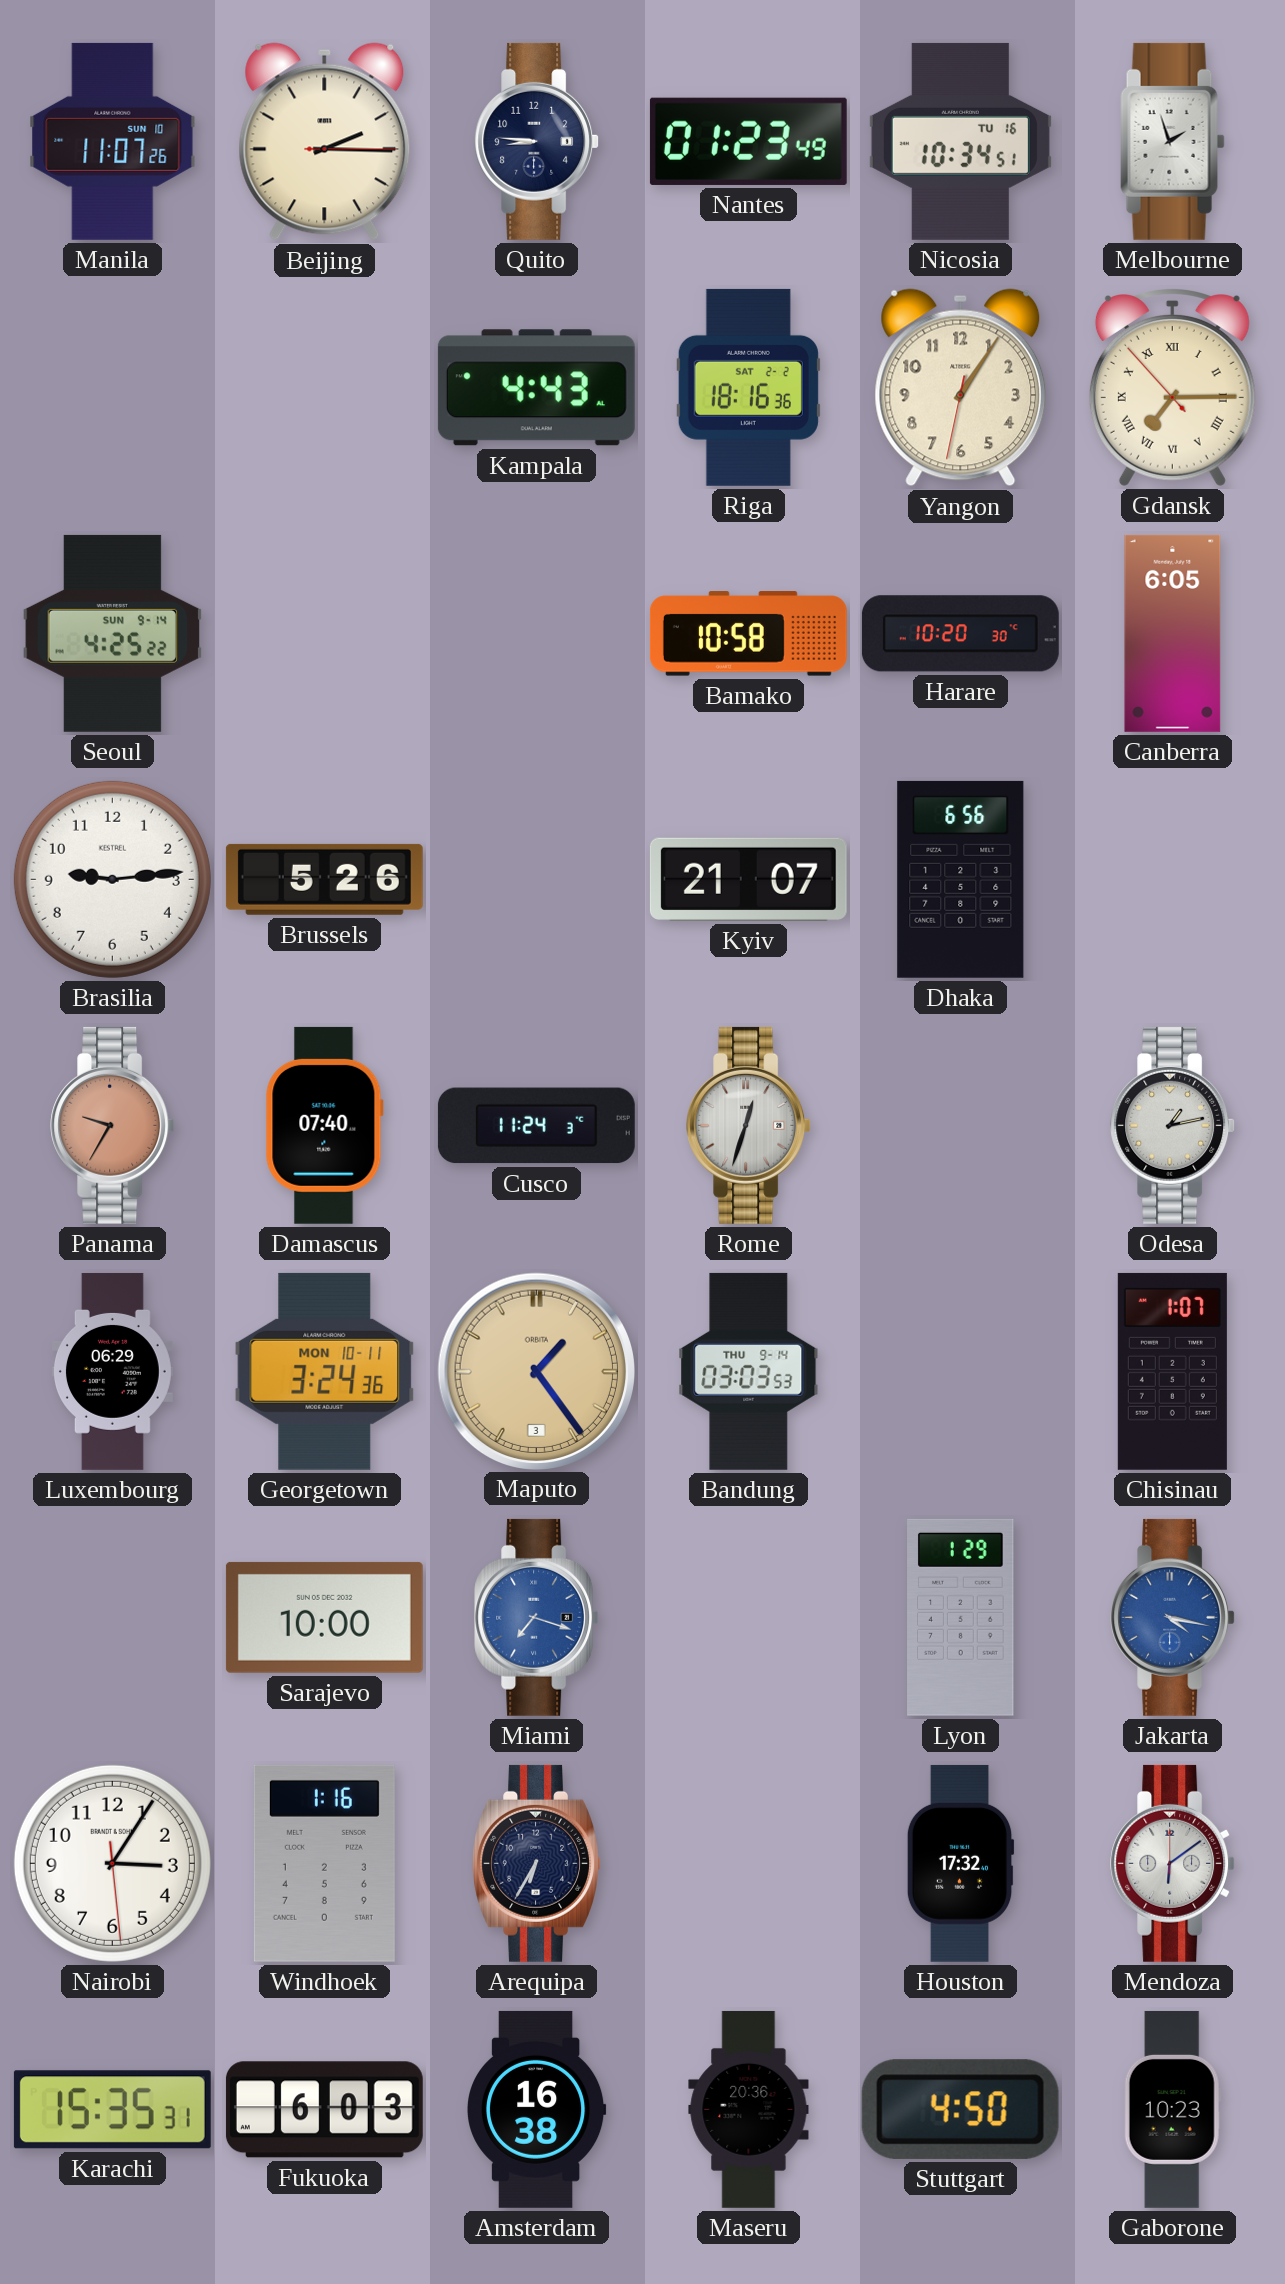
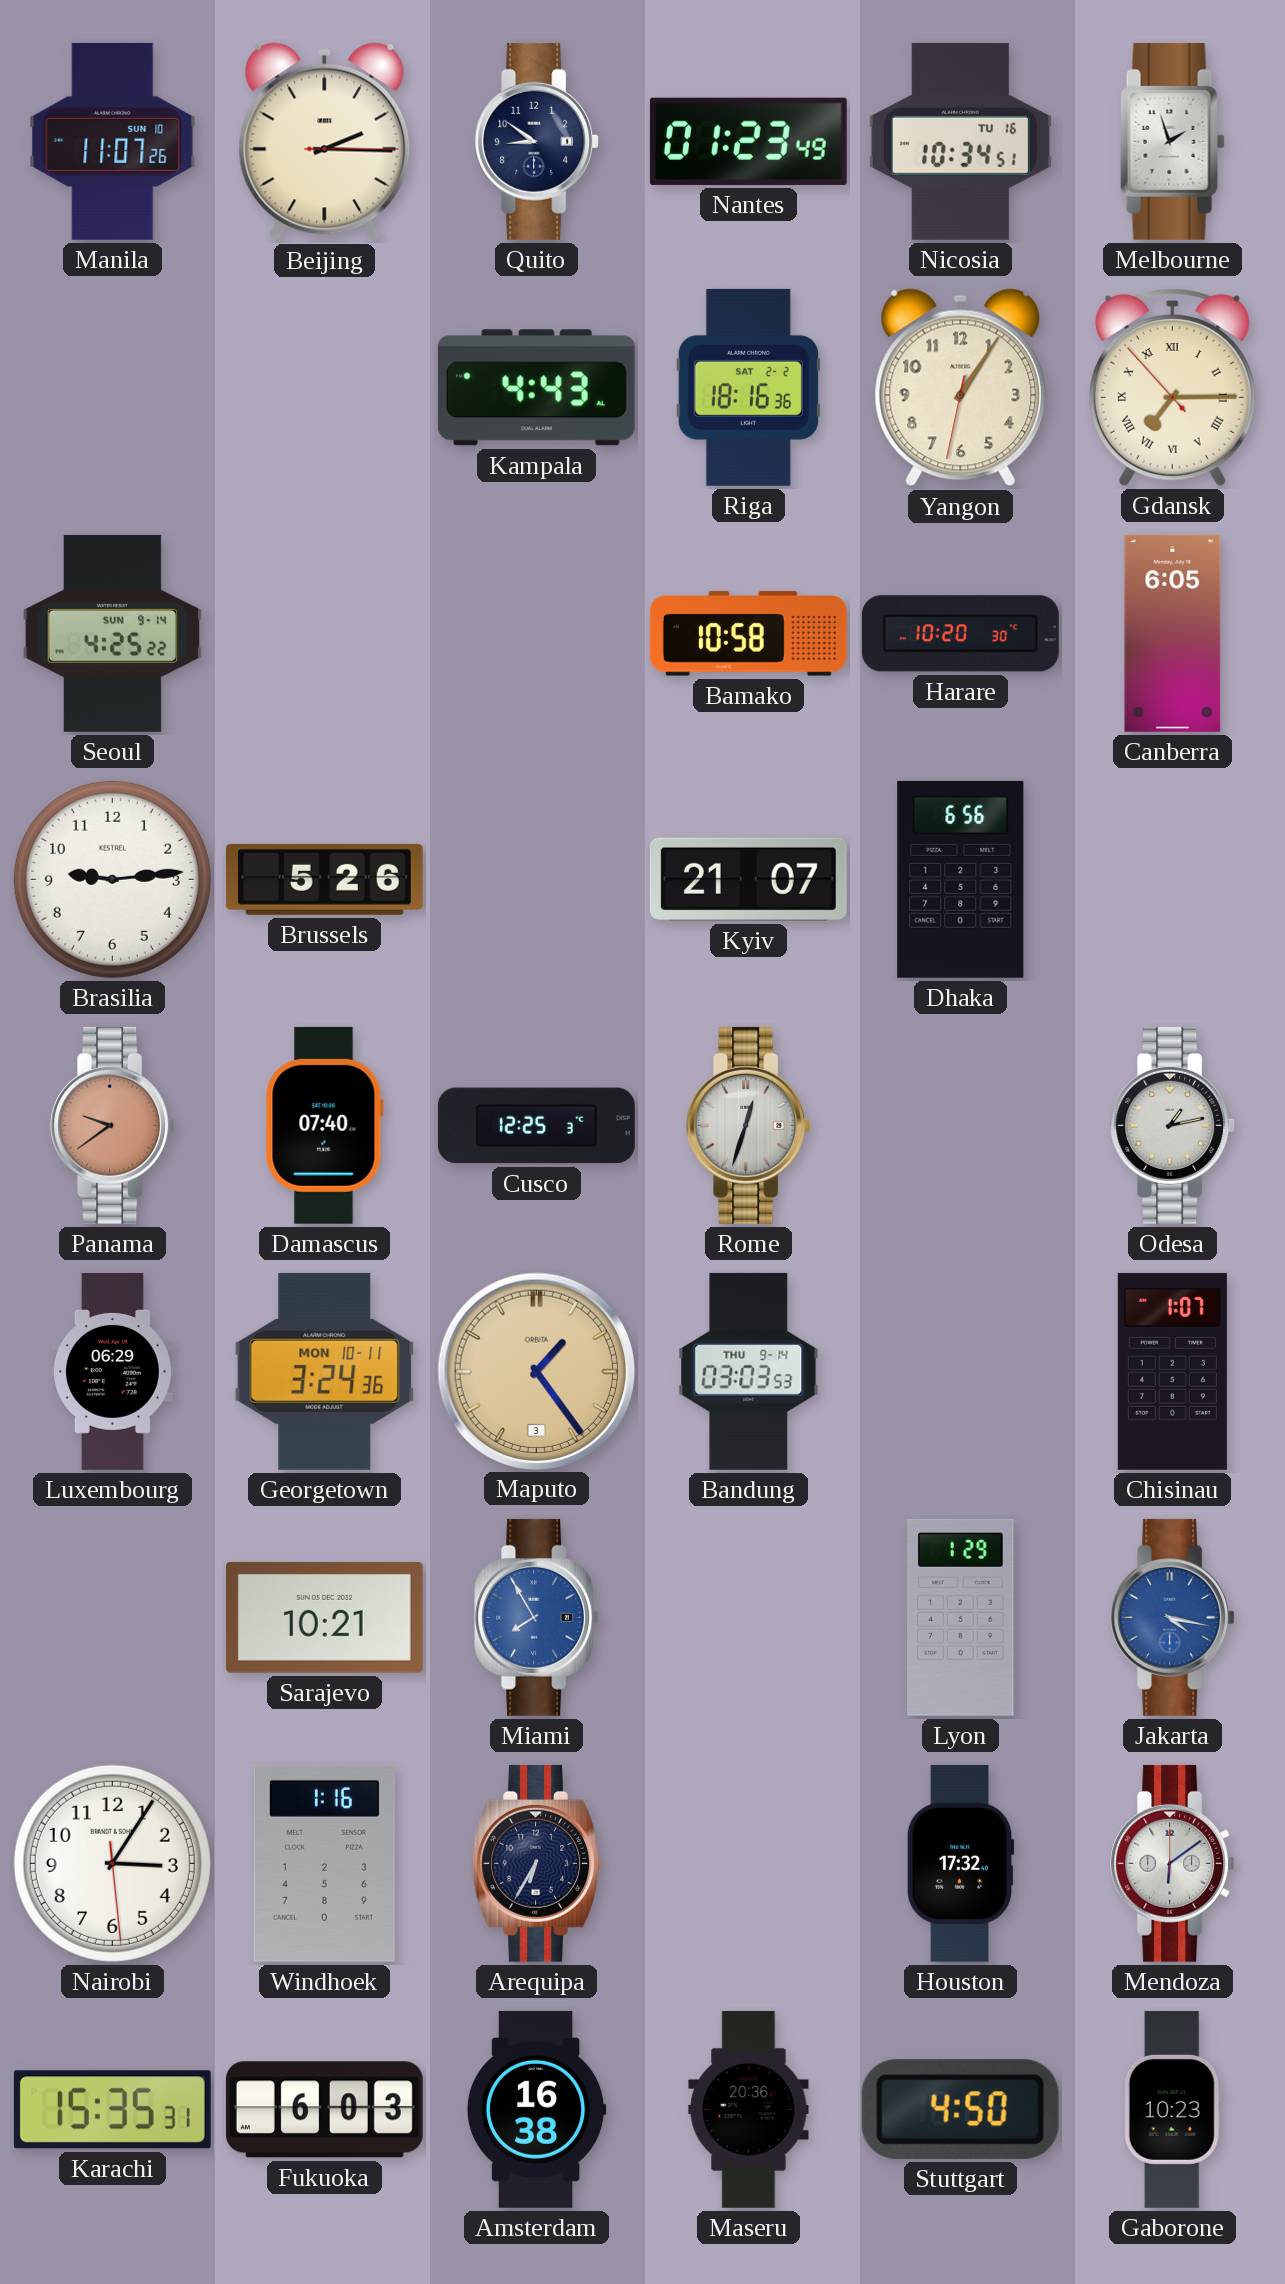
Quito: 8:46 -> 8:51 (537, 141)
Panama: 9:35 -> 9:39 (113, 1125)
Cusco: 11:24 -> 12:25 (536, 1126)
Sarajevo: 10:00 -> 10:21 (324, 1617)
Miami: 7:18 -> 7:55 (537, 1617)
